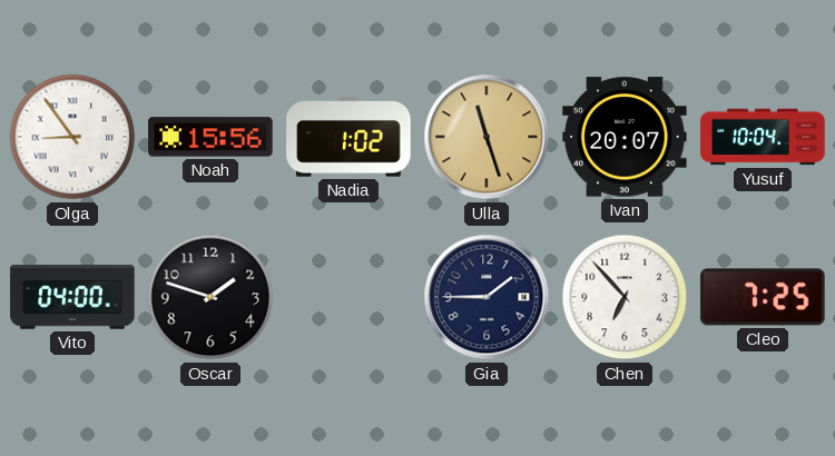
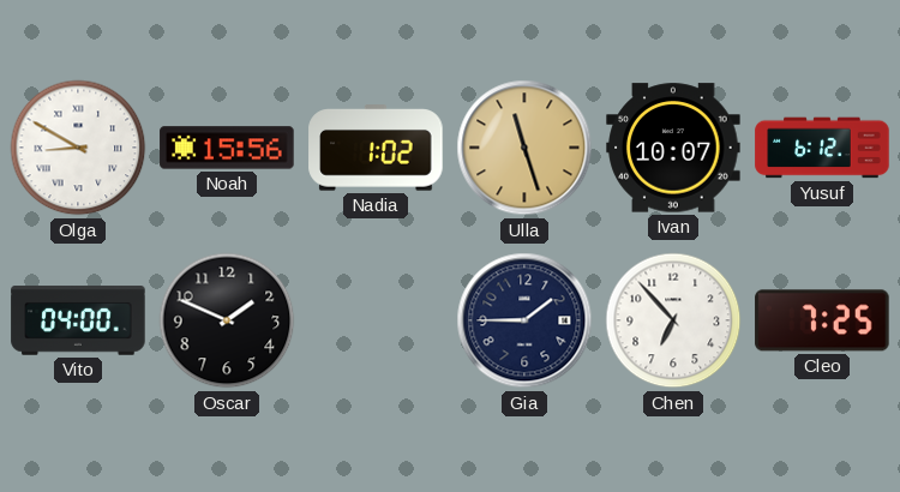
Olga: 8:54 -> 8:50 (78, 148)
Ivan: 20:07 -> 10:07 (673, 148)
Yusuf: 10:04 -> 6:12 (822, 148)
Oscar: 1:48 -> 1:49 (227, 320)
